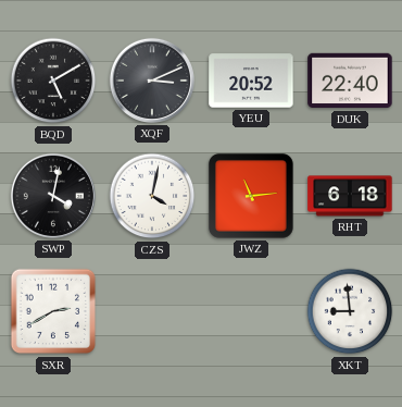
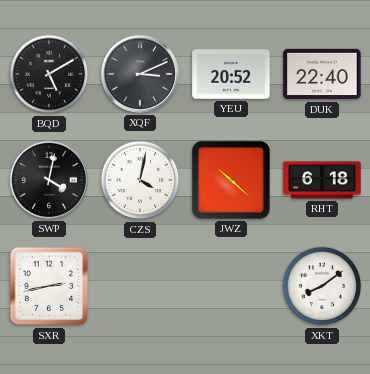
JWZ: 11:14 -> 10:22 (231, 180)
SXR: 2:40 -> 2:43 (49, 286)
XKT: 8:59 -> 8:09 (322, 286)
